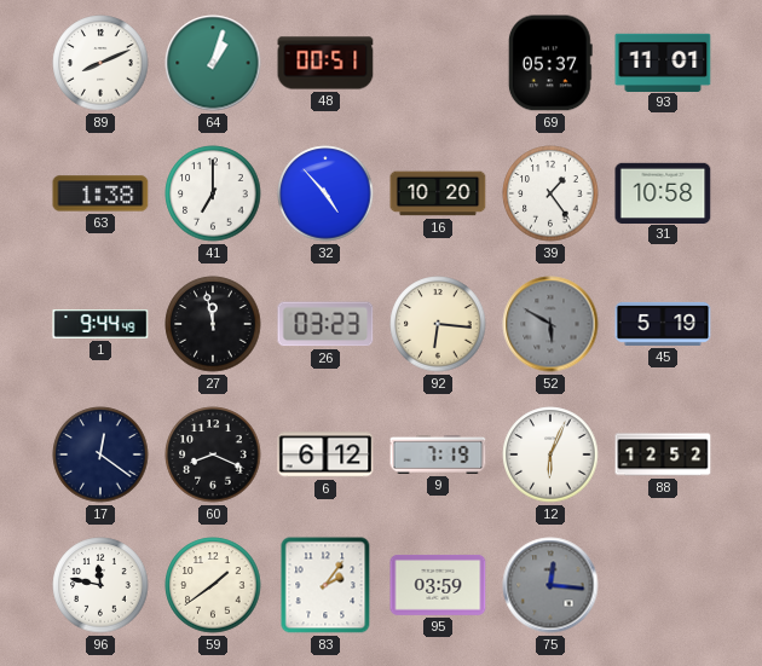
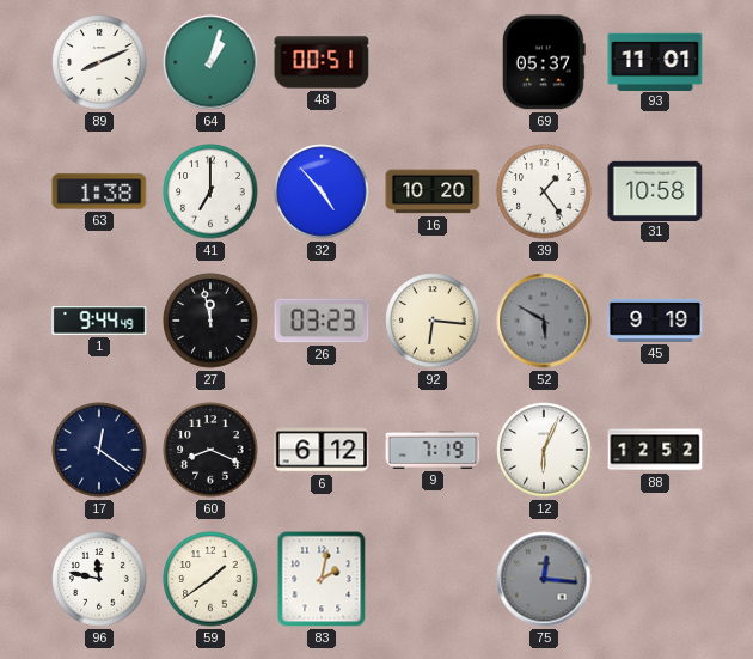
45: 5:19 -> 9:19 (655, 321)
83: 2:06 -> 2:02 (322, 579)
95: 03:59 -> none (438, 585)
